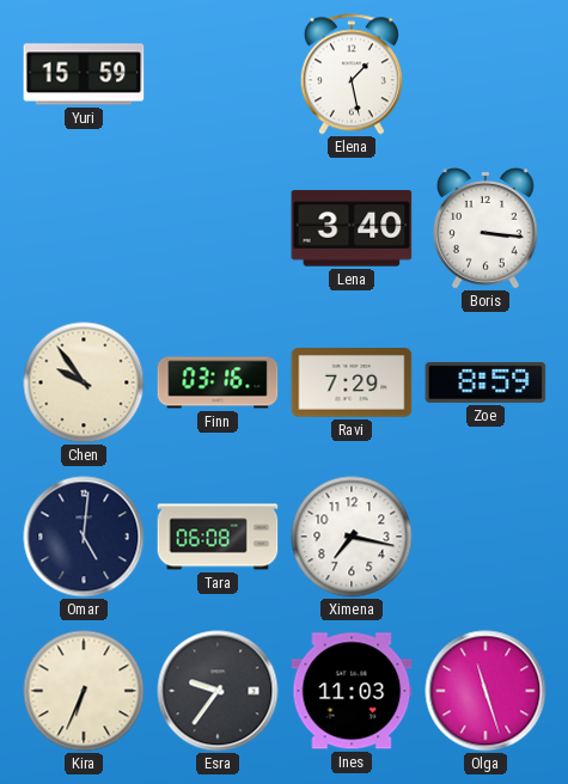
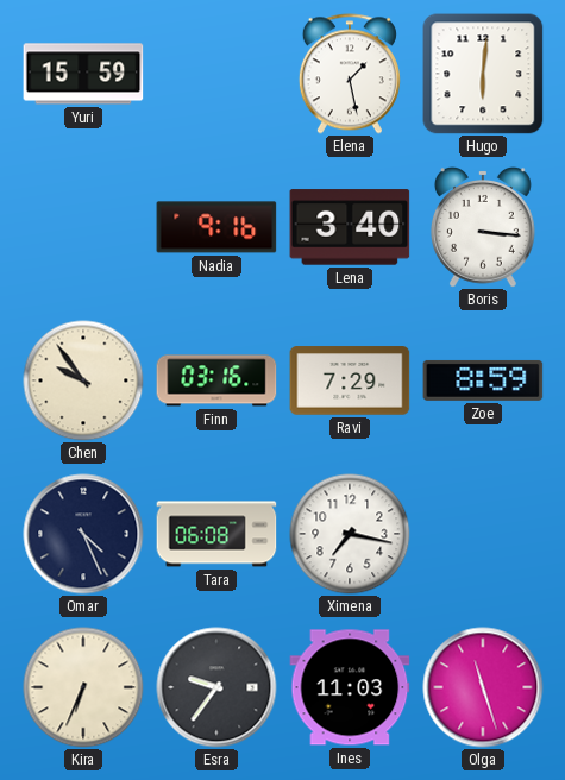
Hugo: none -> 6:01 (483, 74)
Nadia: none -> 9:16 (216, 227)
Omar: 5:01 -> 4:26 (83, 534)
